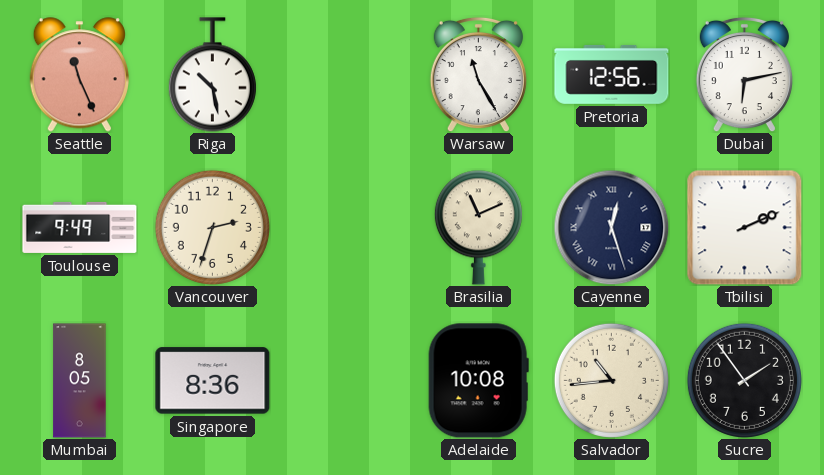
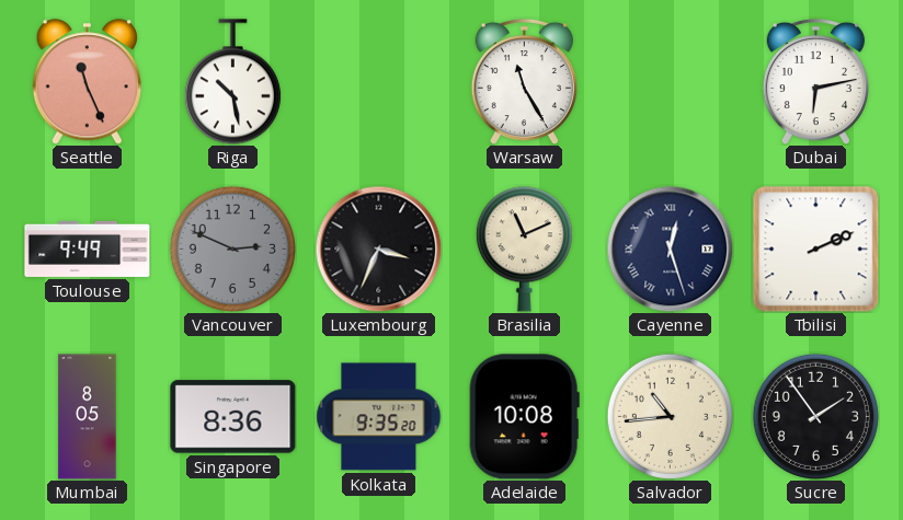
Pretoria: 12:56 -> none (612, 74)
Vancouver: 2:33 -> 2:49 (232, 249)
Vancouver dial: cream -> grey (232, 249)
Luxembourg: none -> 3:34 (378, 249)
Kolkata: none -> 9:35 (379, 417)
